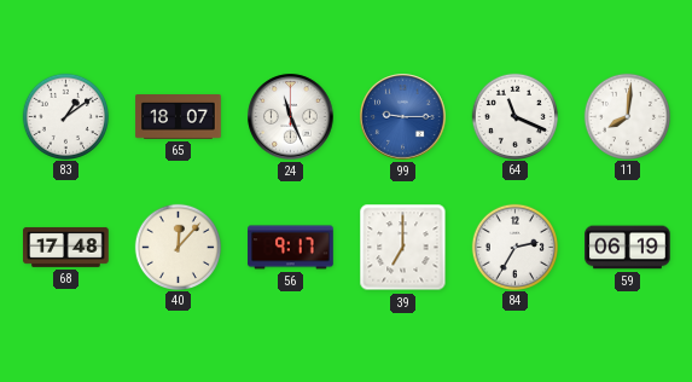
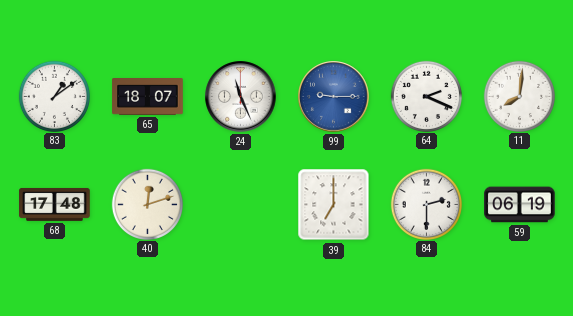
64: 11:19 -> 2:19 (426, 96)
40: 12:07 -> 12:12 (147, 204)
56: 9:17 -> none (291, 248)
84: 2:35 -> 2:30 (426, 204)
